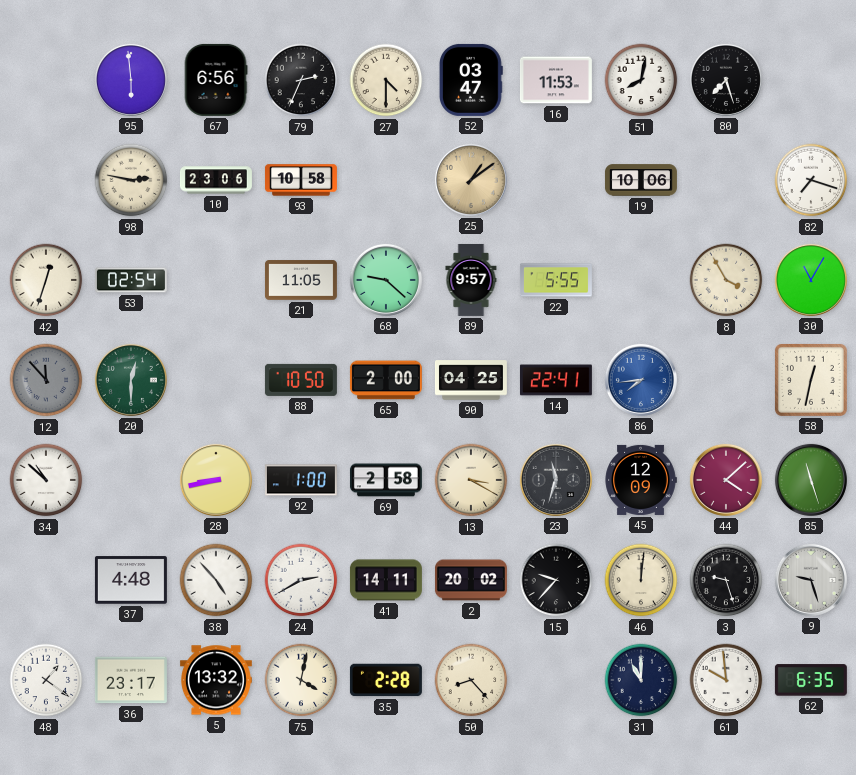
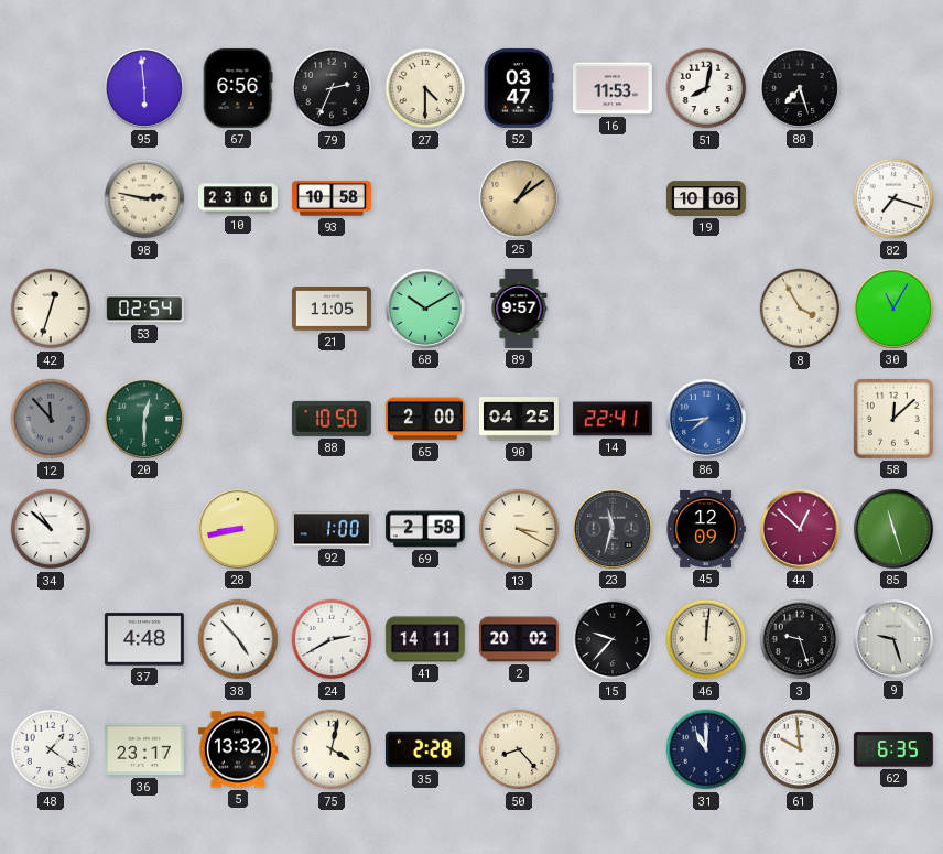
68: 9:22 -> 10:10 (425, 309)
22: 5:55 -> none (556, 280)
58: 12:32 -> 12:08 (893, 419)
44: 4:08 -> 12:52 (800, 529)
